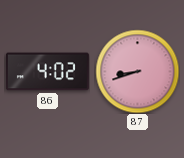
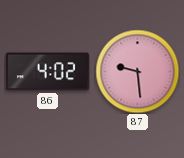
87: 8:42 -> 9:29 (137, 71)
